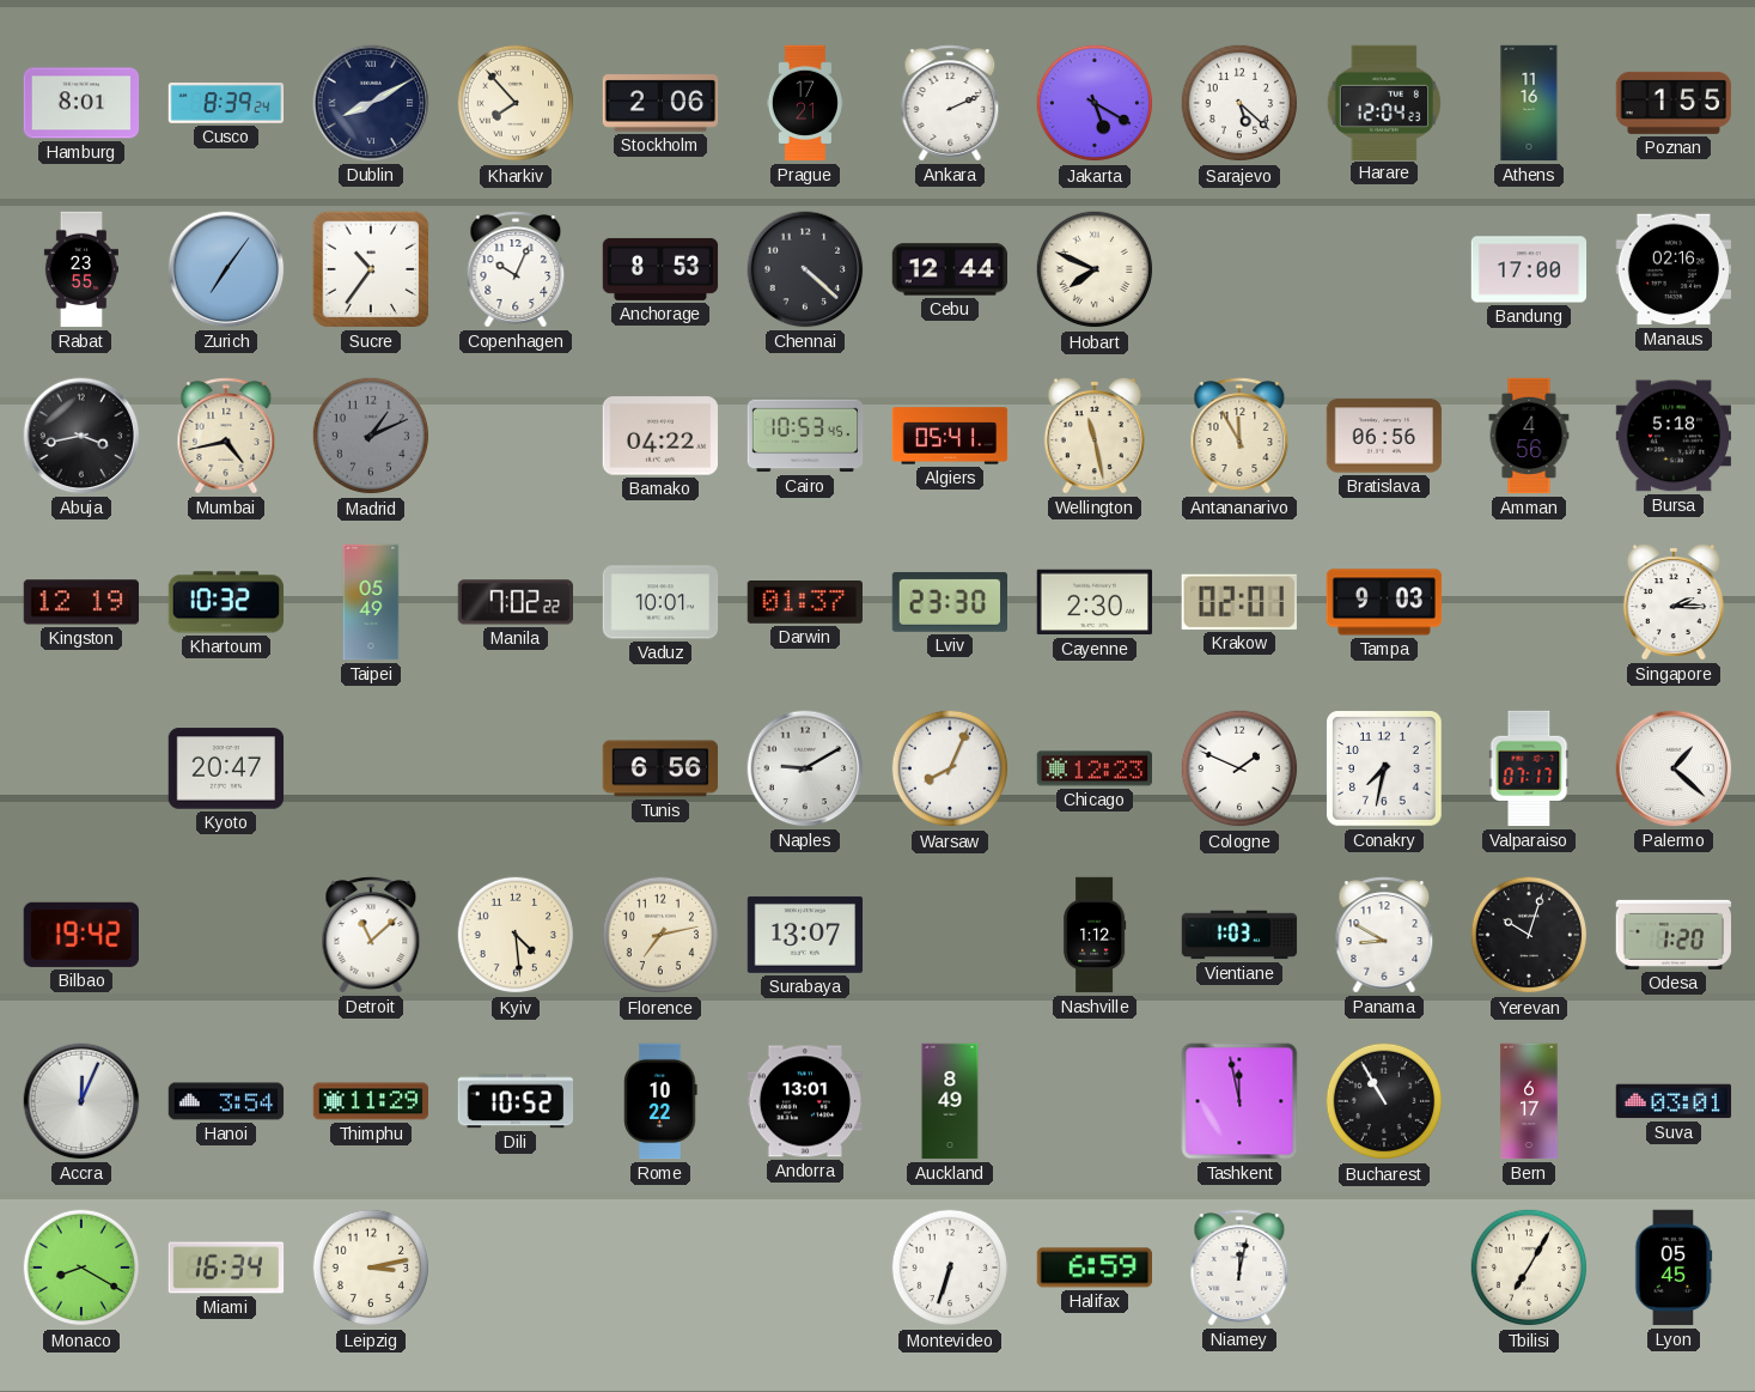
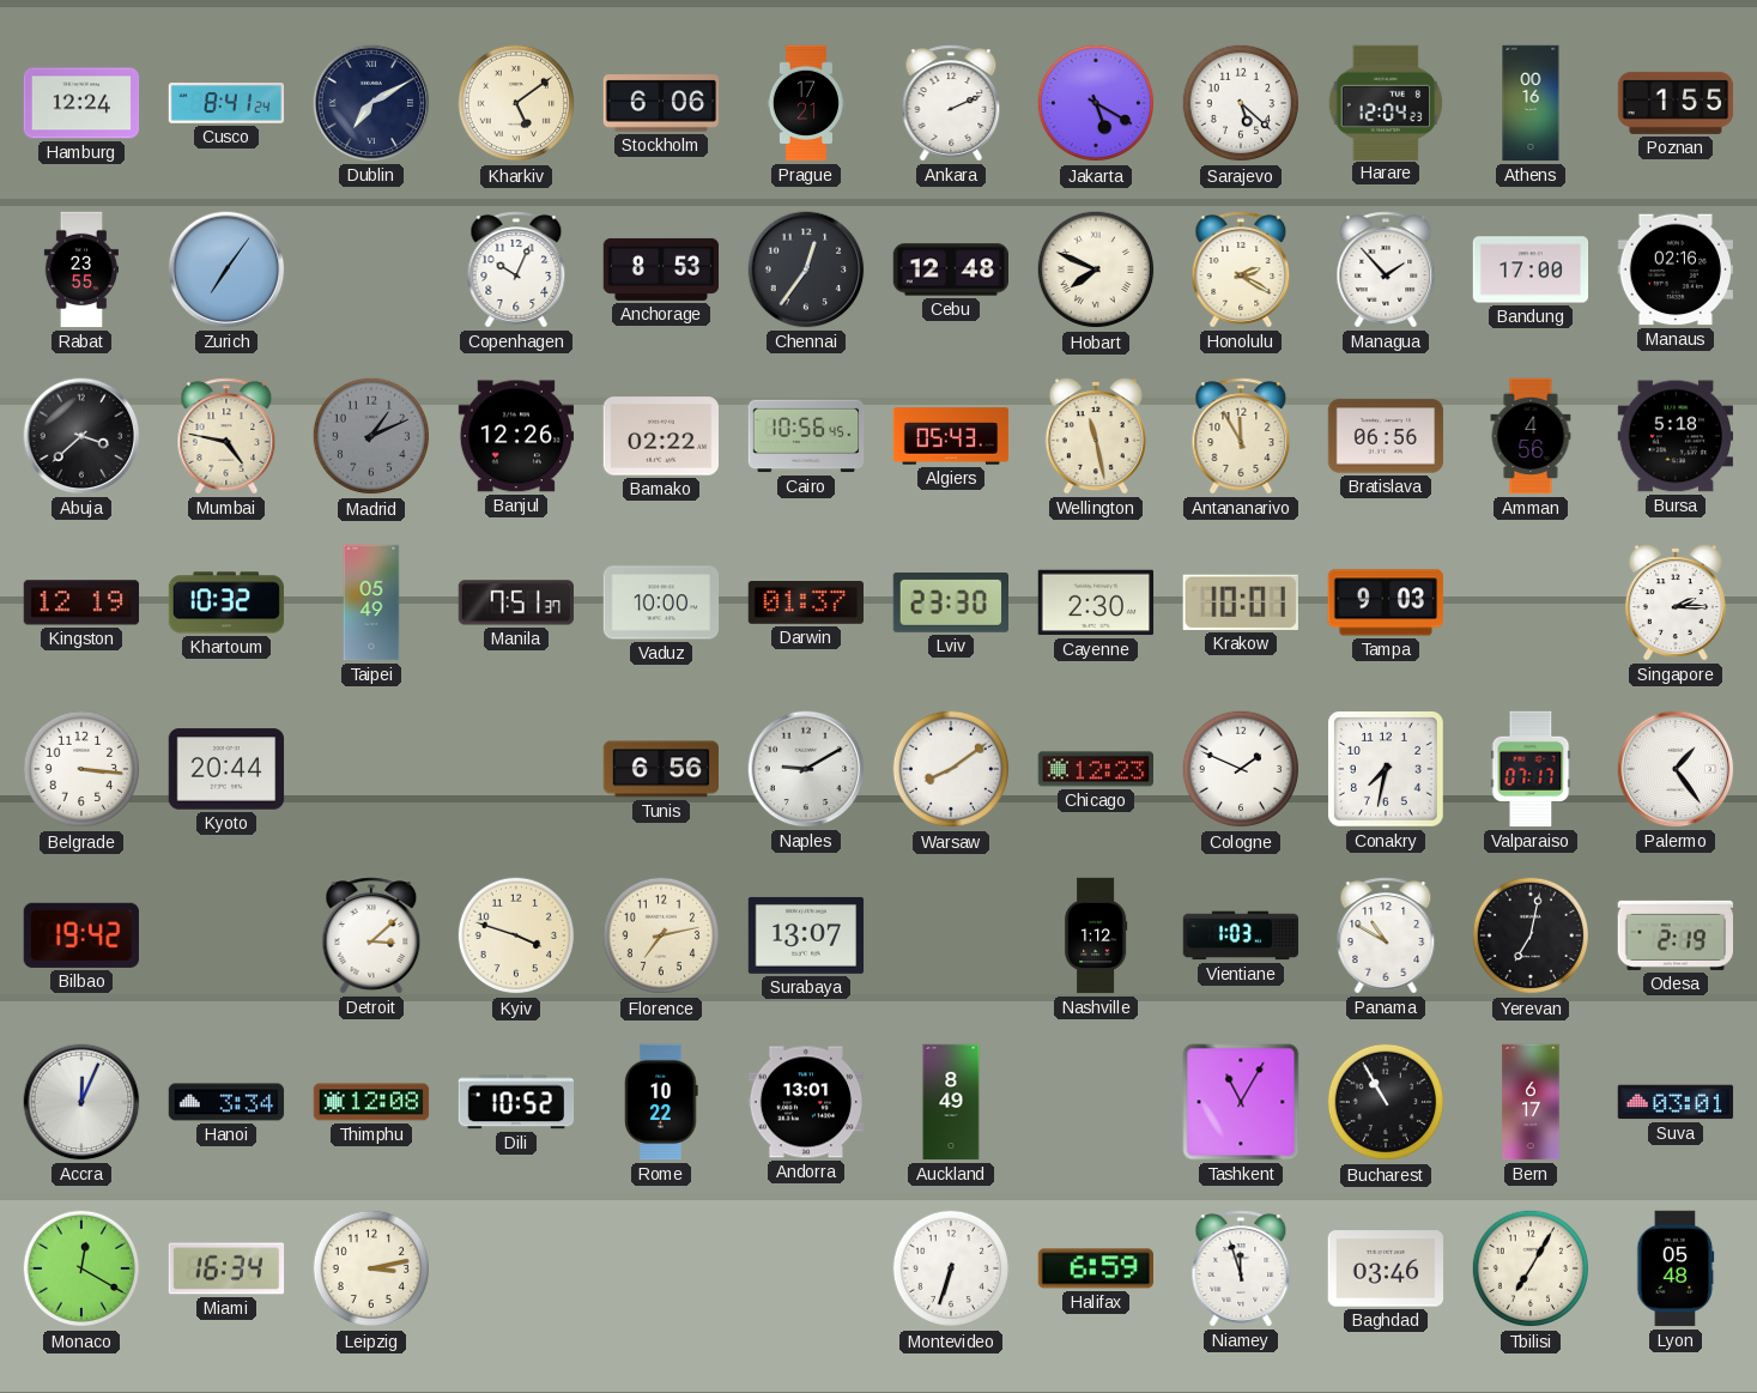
Hamburg: 8:01 -> 12:24 (81, 103)
Cusco: 8:39 -> 8:41 (226, 104)
Dublin: 8:10 -> 7:10 (371, 103)
Kharkiv: 7:53 -> 5:09 (516, 103)
Stockholm: 2:06 -> 6:06 (661, 103)
Athens: 11:16 -> 00:16 (1531, 103)
Sucre: 10:36 -> none (371, 269)
Chennai: 4:22 -> 12:36 (806, 269)
Cebu: 12:44 -> 12:48 (951, 269)
Honolulu: none -> 2:20 (1241, 269)
Managua: none -> 1:53 (1386, 269)
Abuja: 3:43 -> 3:38 (81, 436)
Mumbai: 4:43 -> 4:47 (226, 436)
Banjul: none -> 12:26 (516, 436)
Bamako: 04:22 -> 02:22 (660, 436)
Cairo: 10:53 -> 10:56 (806, 436)
Algiers: 05:41 -> 05:43 (951, 436)
Manila: 7:02 -> 7:51 (515, 602)
Vaduz: 10:01 -> 10:00 (661, 602)
Krakow: 02:01 -> 10:01 (1241, 602)
Belgrade: none -> 3:16 (81, 769)
Kyoto: 20:47 -> 20:44 (226, 769)
Warsaw: 8:04 -> 8:09 (951, 769)
Palermo: 1:22 -> 1:24 (1676, 769)
Detroit: 11:08 -> 3:08 (371, 935)
Kyiv: 4:29 -> 3:48 (516, 935)
Panama: 8:50 -> 10:50 (1386, 935)
Yerevan: 10:03 -> 7:02 (1531, 935)
Odesa: 1:20 -> 2:19 (1676, 935)
Hanoi: 3:54 -> 3:34 (226, 1102)
Thimphu: 11:29 -> 12:08 (371, 1102)
Tashkent: 11:58 -> 11:05 (1241, 1102)
Monaco: 8:20 -> 12:20 (81, 1268)
Niamey: 12:02 -> 11:57 (1241, 1268)
Baghdad: none -> 03:46 (1386, 1268)
Lyon: 05:45 -> 05:48 (1676, 1268)
